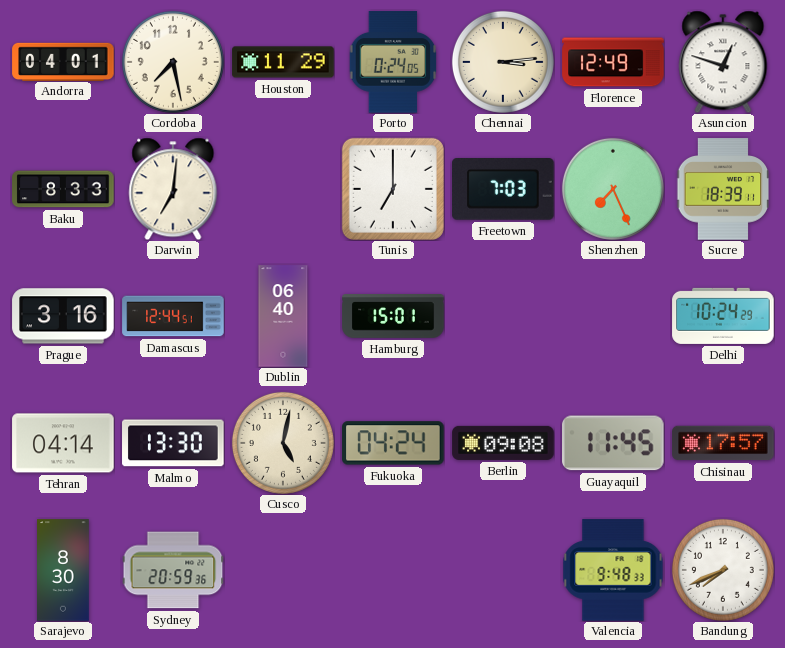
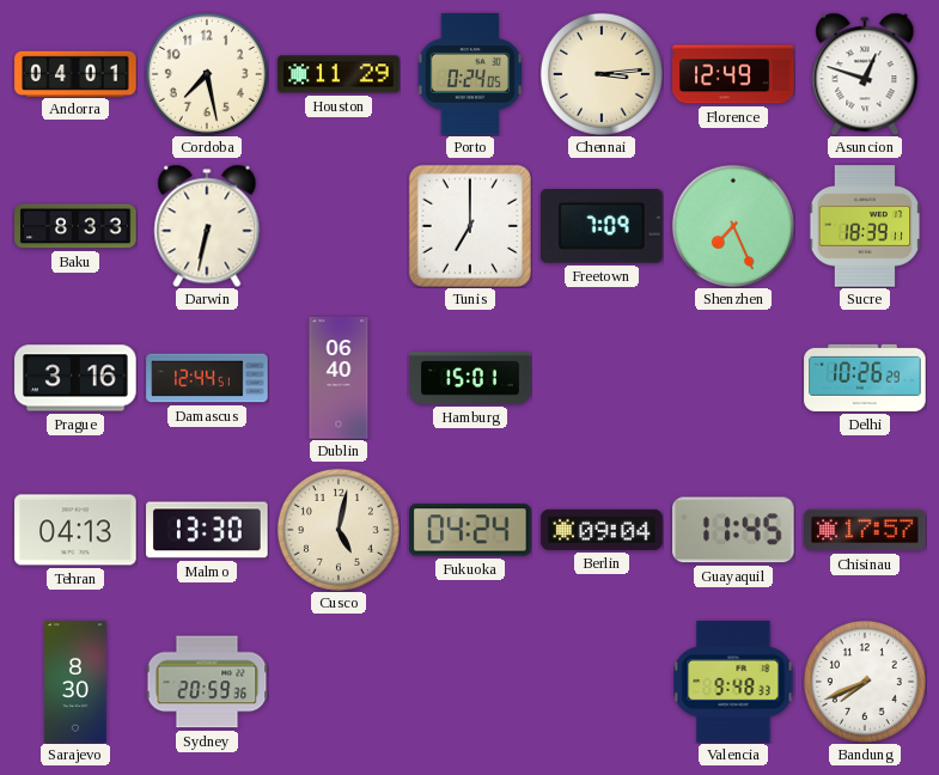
Darwin: 7:01 -> 6:32 (207, 226)
Freetown: 7:03 -> 7:09 (602, 226)
Delhi: 10:24 -> 10:26 (865, 378)
Tehran: 04:14 -> 04:13 (75, 530)
Berlin: 09:08 -> 09:04 (602, 530)
